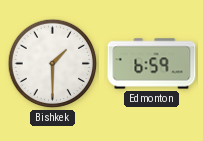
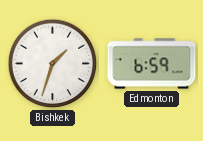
Bishkek: 1:30 -> 1:33 (53, 64)
